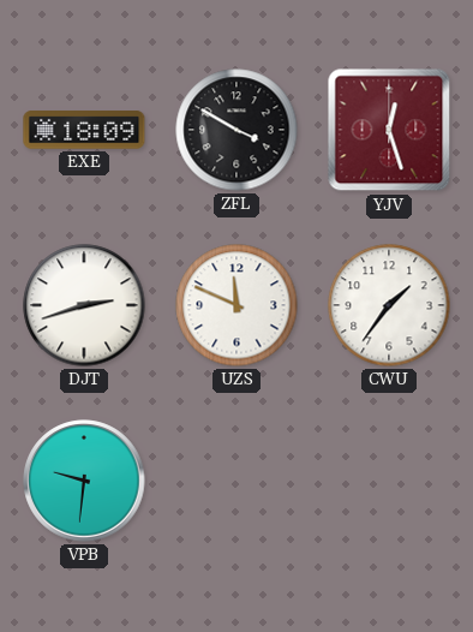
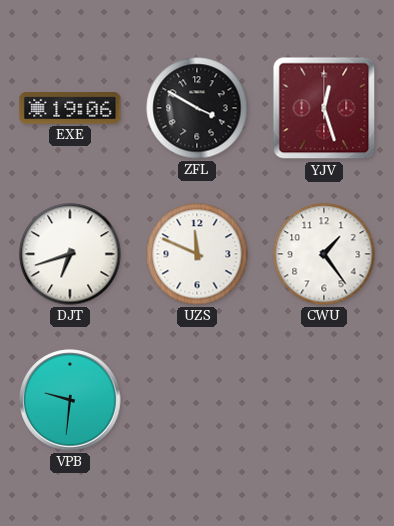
EXE: 18:09 -> 19:06 (70, 108)
DJT: 2:42 -> 6:42 (70, 254)
CWU: 1:36 -> 1:24 (324, 254)
